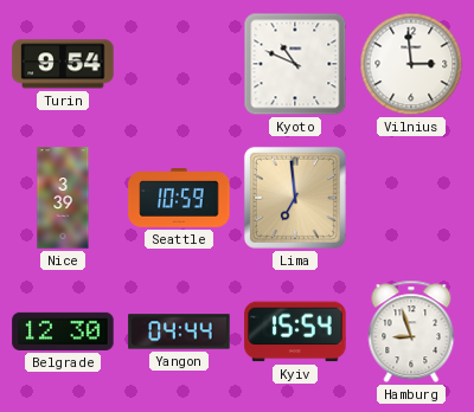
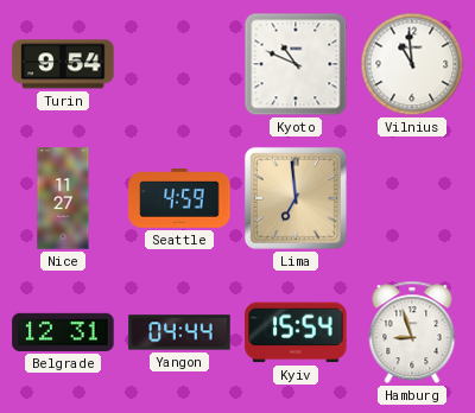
Vilnius: 2:59 -> 10:59 (412, 64)
Nice: 3:39 -> 11:27 (63, 198)
Seattle: 10:59 -> 4:59 (179, 199)
Belgrade: 12:30 -> 12:31 (63, 332)
